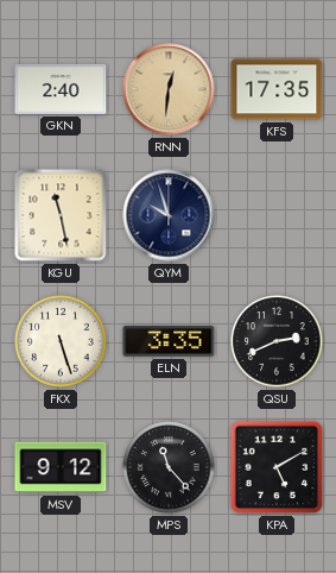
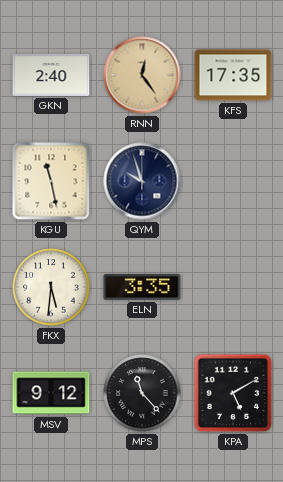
RNN: 12:31 -> 12:24 (142, 75)
FKX: 5:27 -> 5:31 (51, 287)
QSU: 2:41 -> none (277, 341)
